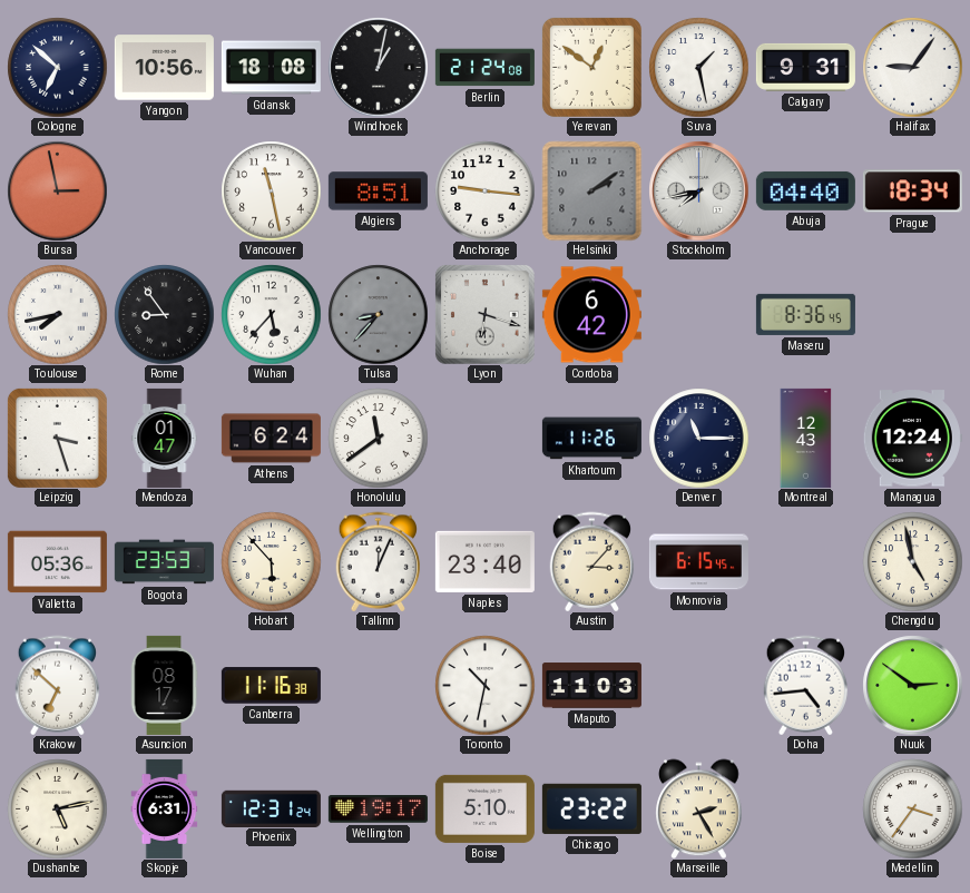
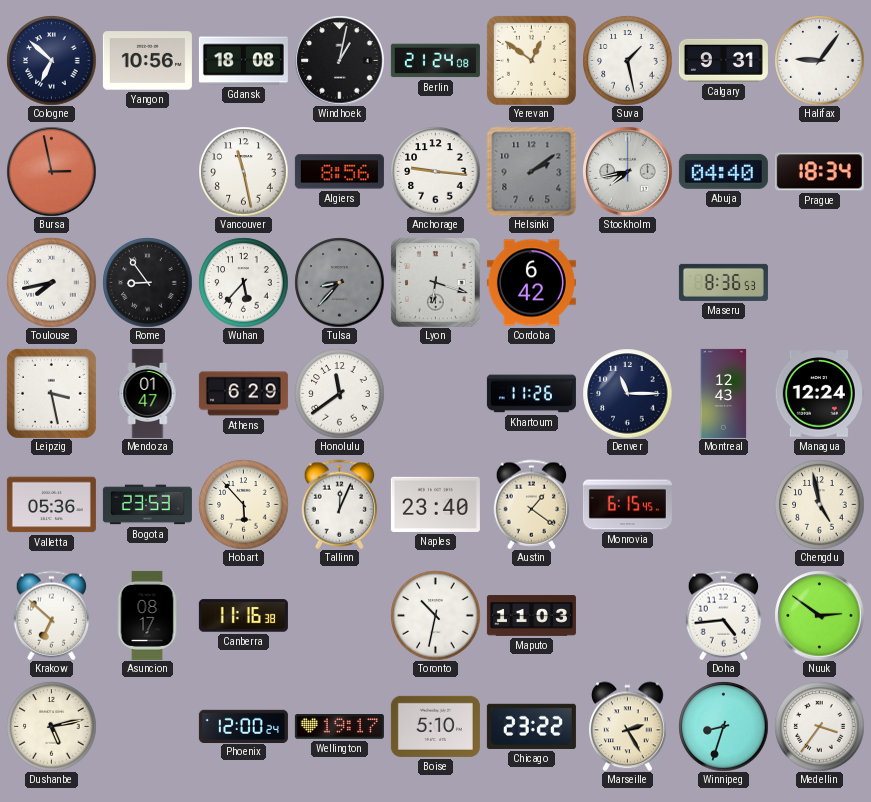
Algiers: 8:51 -> 8:56 (339, 172)
Maseru: 8:36:45 -> 8:36:53 (723, 282)
Leipzig: 3:27 -> 3:28 (51, 393)
Athens: 6:24 -> 6:29 (243, 394)
Austin: 3:07 -> 1:21 (532, 504)
Skopje: 6:31 -> none (165, 808)
Phoenix: 12:31 -> 12:00 (243, 726)
Winnipeg: none -> 8:33 (723, 726)
